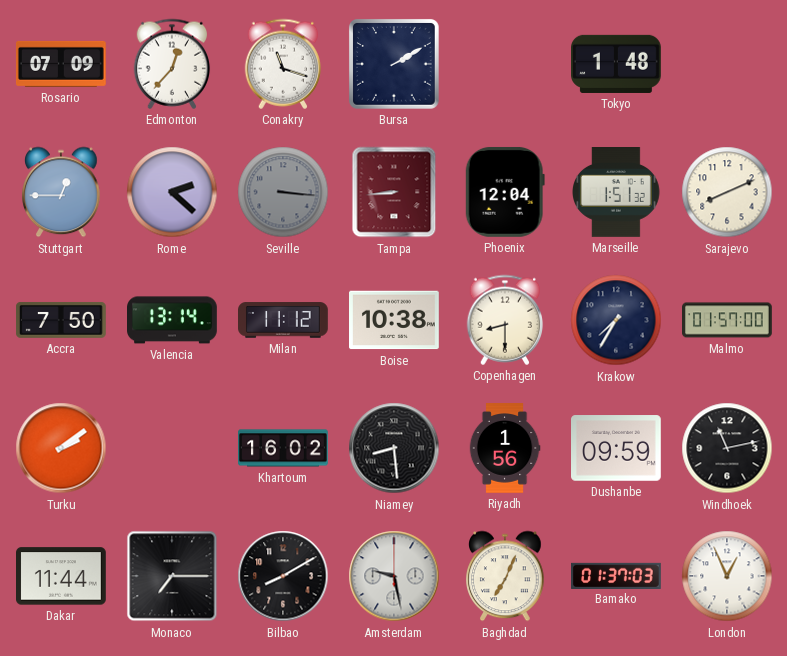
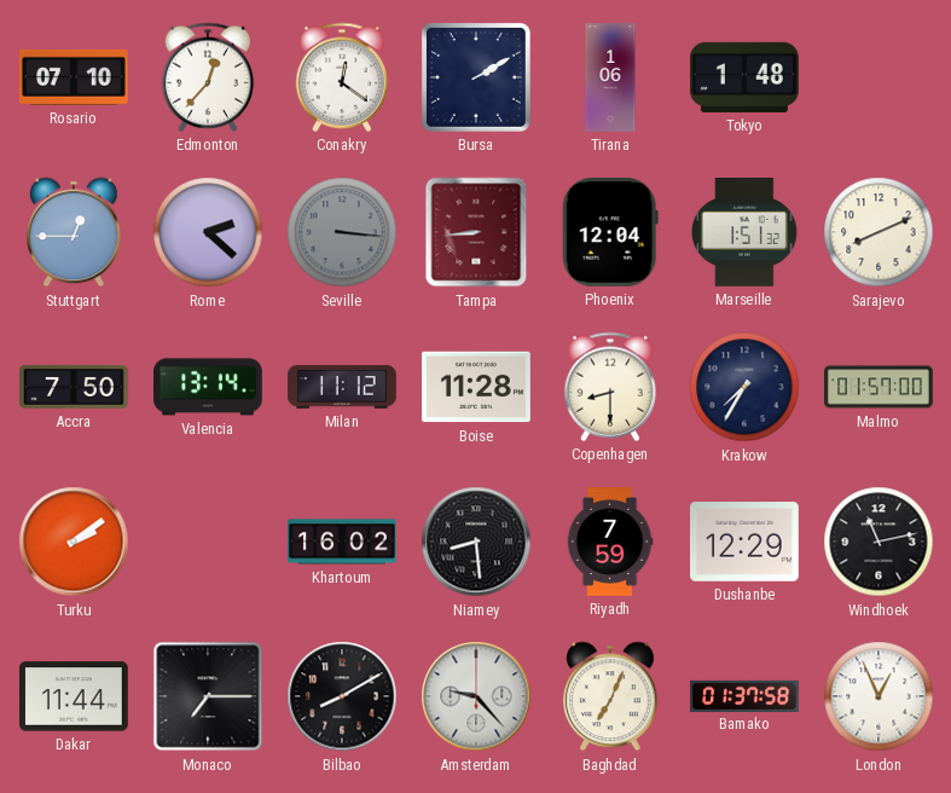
Rosario: 07:09 -> 07:10 (74, 77)
Conakry: 11:18 -> 12:21 (342, 77)
Tirana: none -> 1:06 (610, 77)
Boise: 10:38 -> 11:28 (477, 387)
Riyadh: 1:56 -> 7:59 (610, 542)
Dushanbe: 09:59 -> 12:29 (746, 542)
Amsterdam: 9:28 -> 9:23 (476, 696)
Bamako: 01:37:03 -> 01:37:58 (746, 695)
